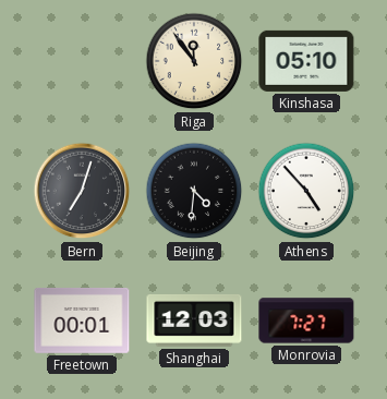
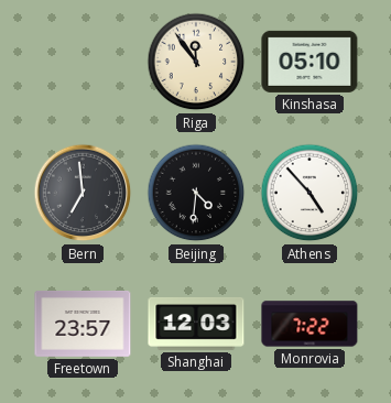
Bern: 7:03 -> 6:59 (83, 193)
Freetown: 00:01 -> 23:57 (83, 324)
Monrovia: 7:27 -> 7:22 (309, 324)
